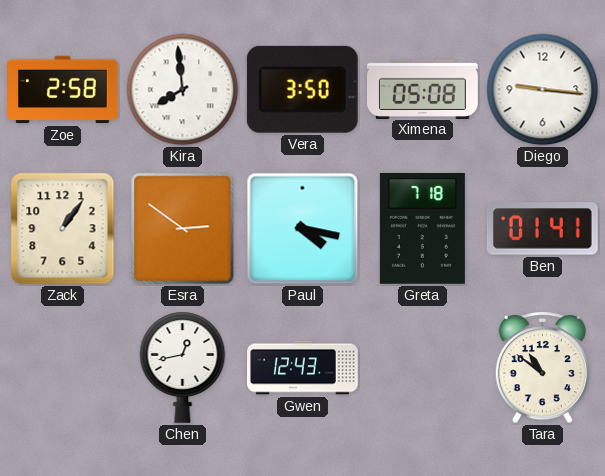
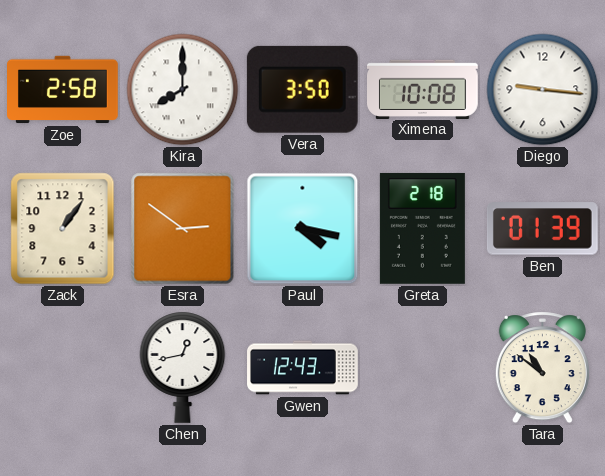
Kira: 7:59 -> 8:00 (183, 90)
Ximena: 05:08 -> 10:08 (423, 89)
Greta: 7:18 -> 2:18 (422, 228)
Ben: 01:41 -> 01:39 (542, 229)
